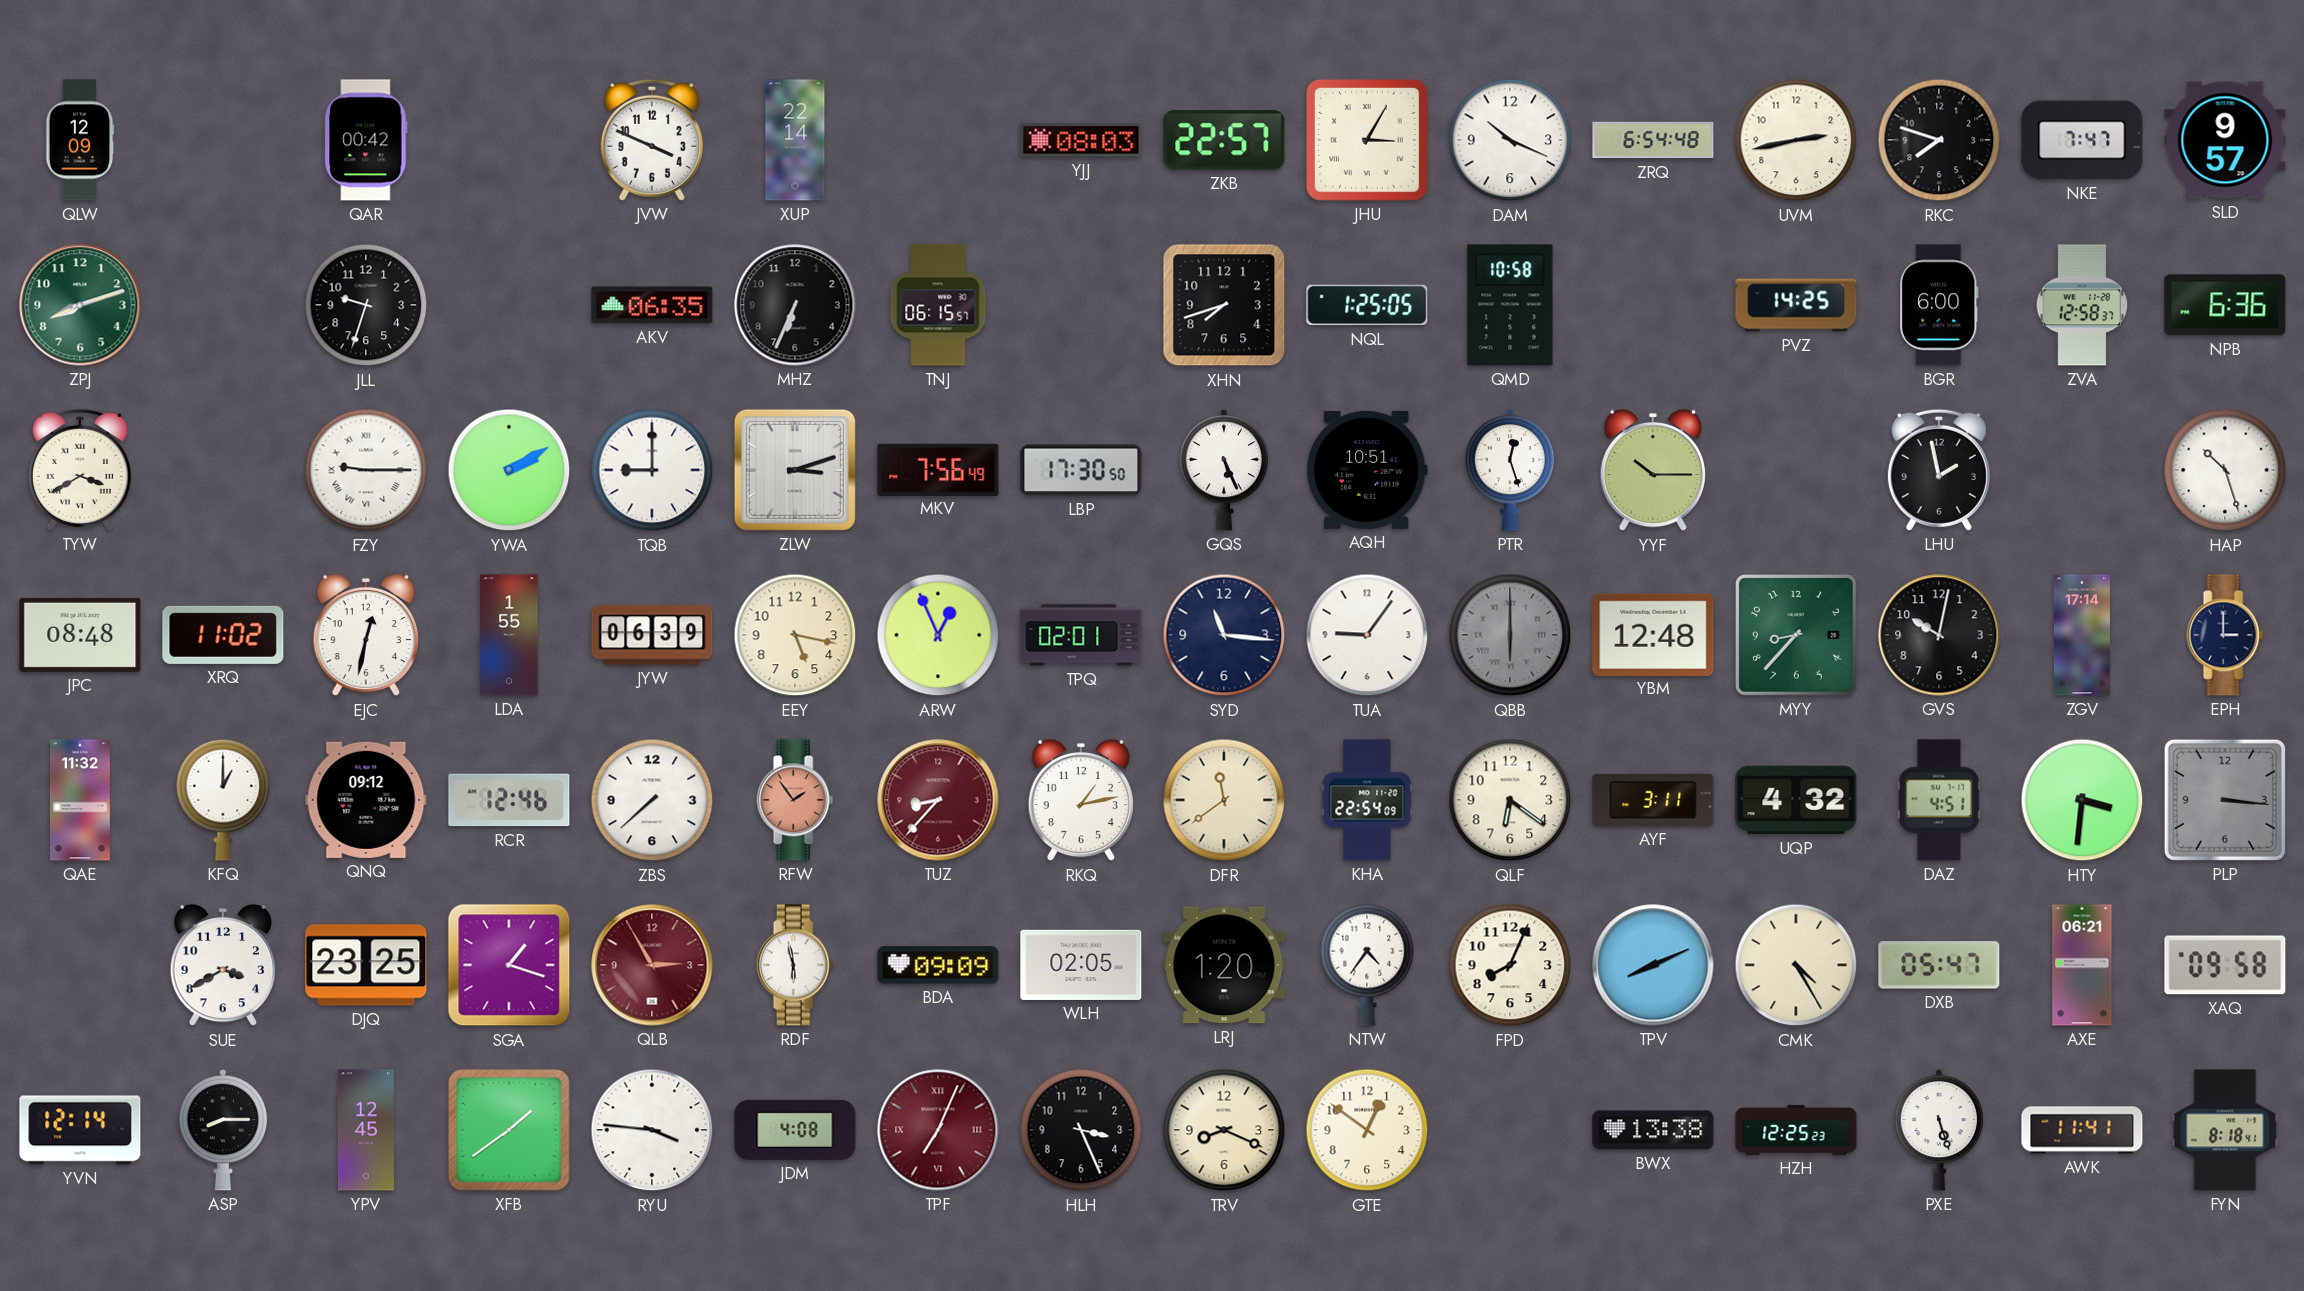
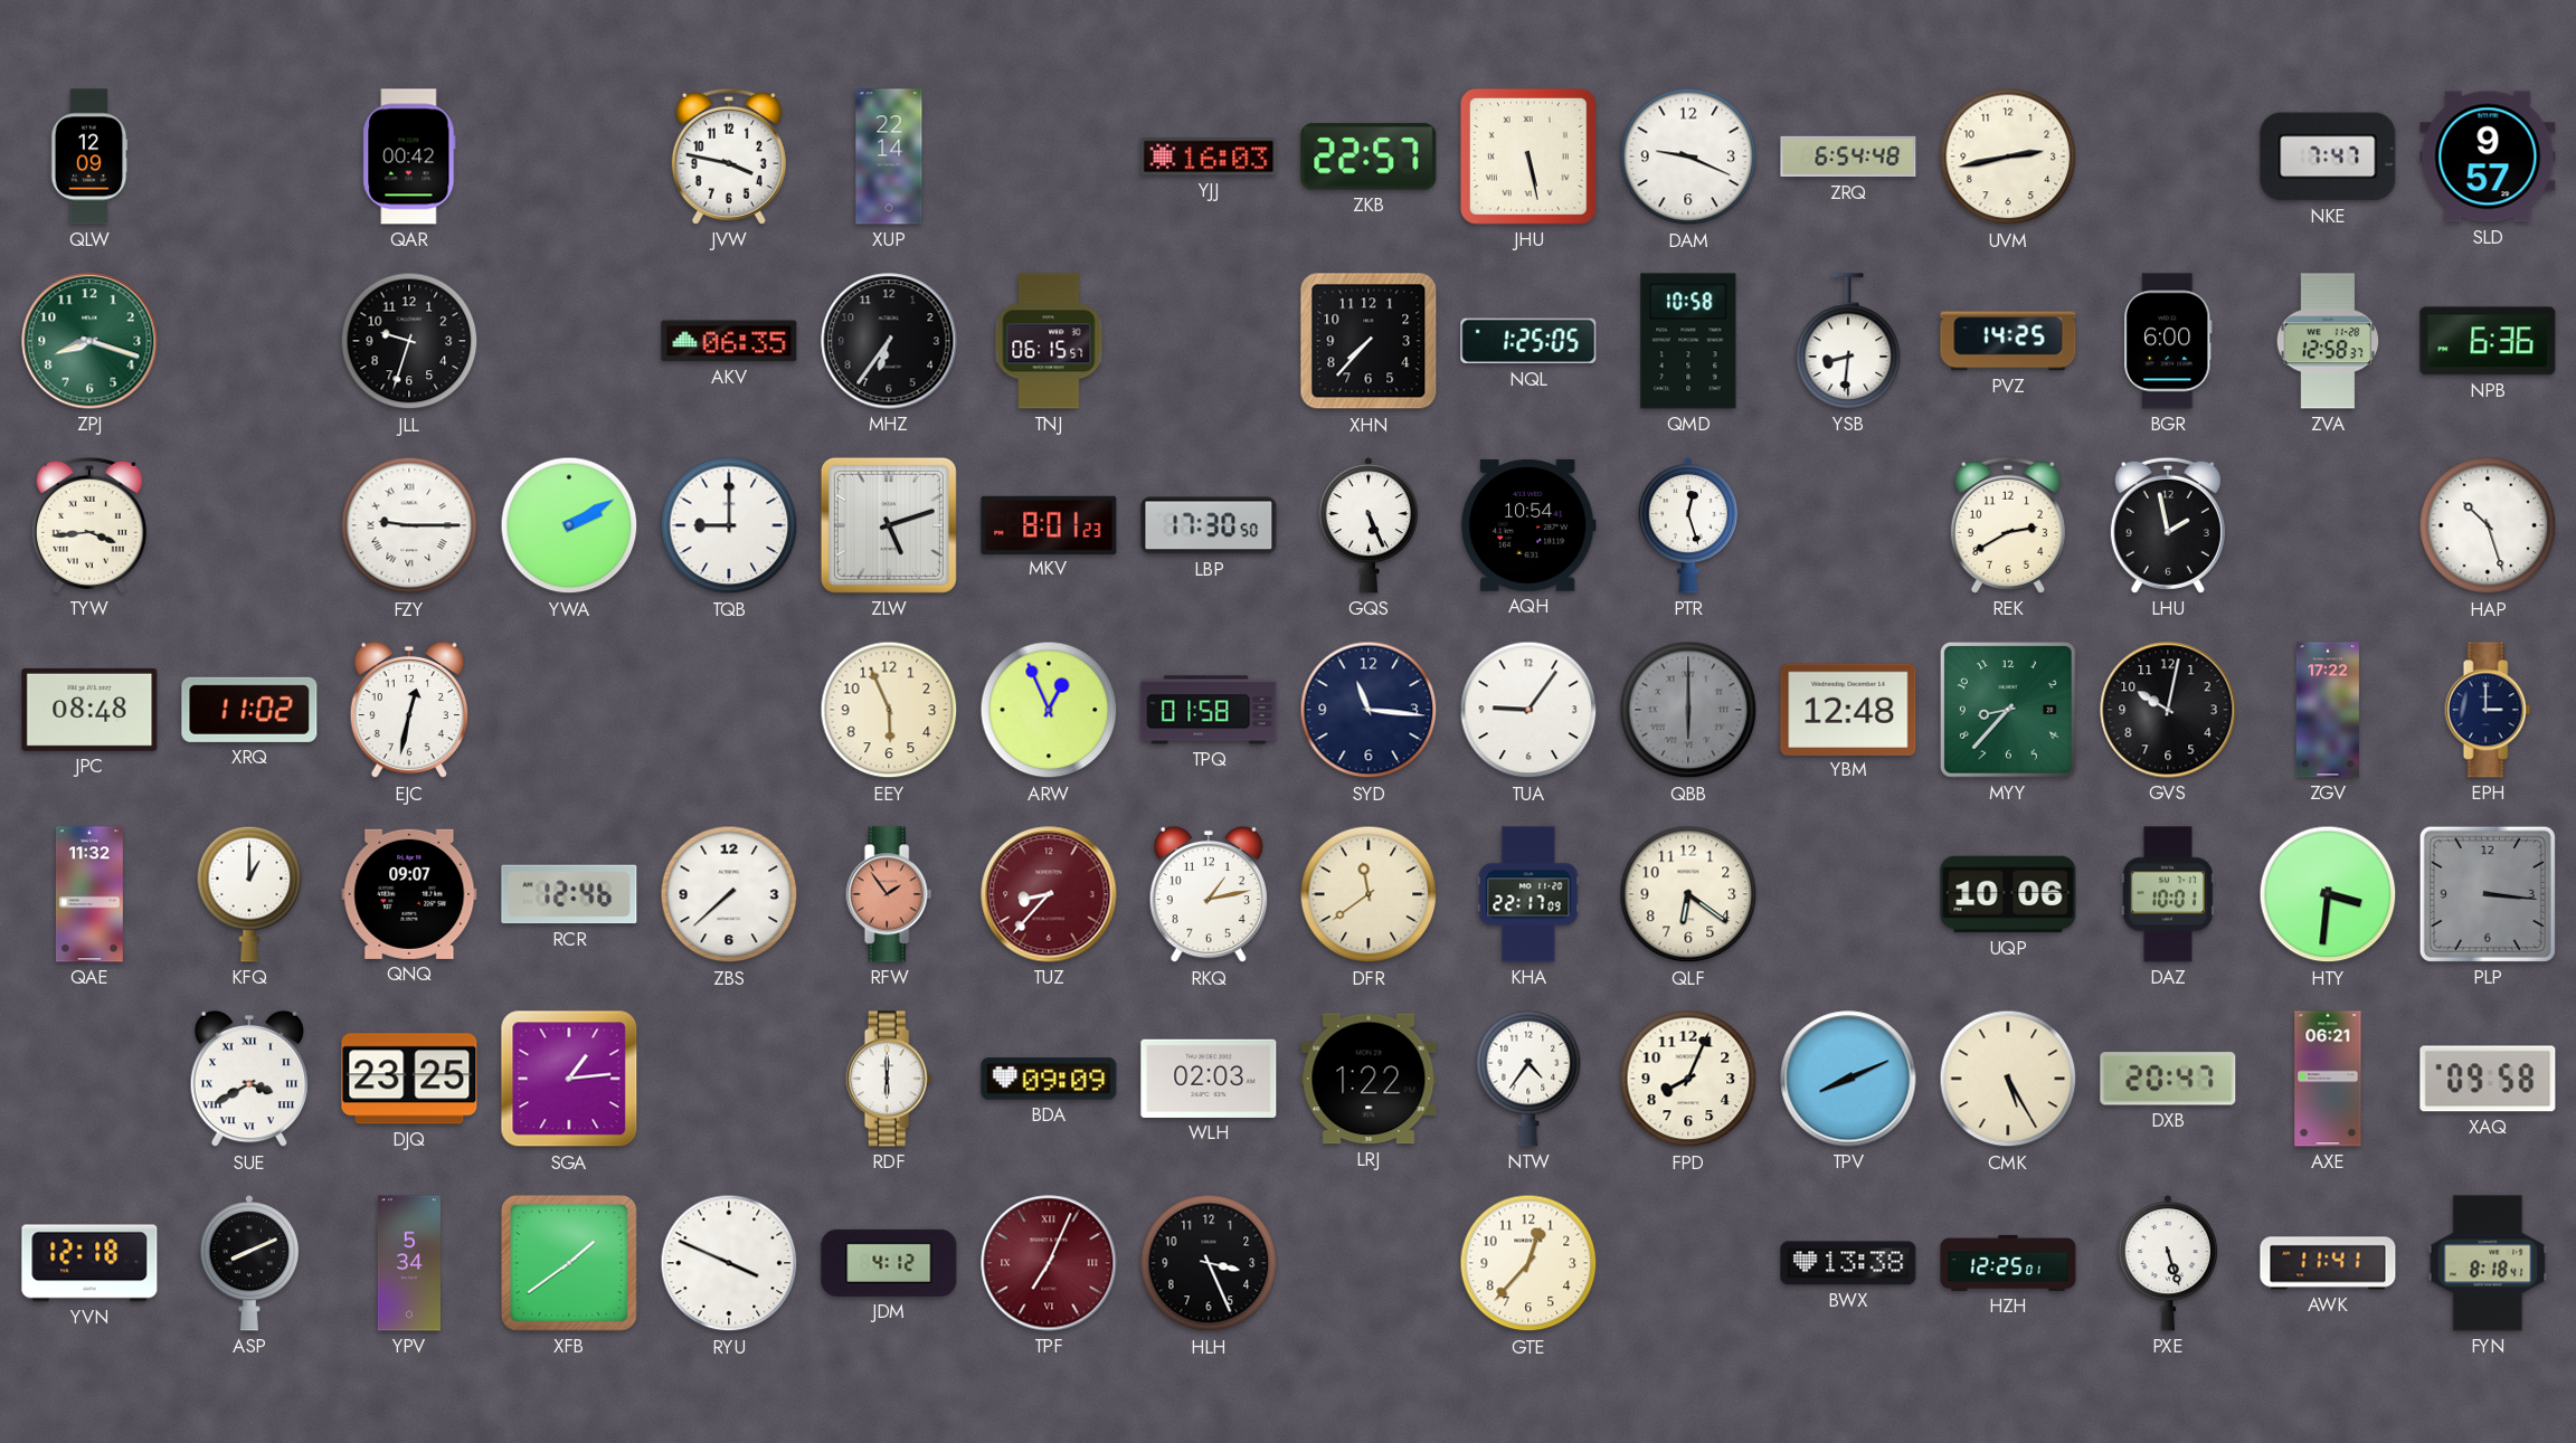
JVW: 3:49 -> 3:47 (729, 156)
YJJ: 08:03 -> 16:03 (1209, 156)
JHU: 3:05 -> 5:28 (1528, 156)
DAM: 10:19 -> 9:19 (1688, 156)
RKC: 7:48 -> none (1939, 140)
ZPJ: 8:12 -> 8:18 (89, 341)
MHZ: 6:34 -> 6:36 (889, 341)
XHN: 7:42 -> 7:37 (1368, 341)
YSB: none -> 8:31 (1848, 341)
TYW: 3:40 -> 3:44 (89, 525)
ZLW: 3:12 -> 5:12 (889, 525)
MKV: 7:56 -> 8:01 (1049, 524)
AQH: 10:51 -> 10:54 (1528, 525)
YYF: 10:15 -> none (1652, 470)
REK: none -> 2:40 (2008, 525)
LDA: 1:55 -> none (509, 635)
JYW: 06:39 -> none (652, 635)
EEY: 5:17 -> 5:56 (889, 710)
TPQ: 02:01 -> 01:58 (1209, 710)
ZGV: 17:14 -> 17:22 (2328, 710)
QNQ: 09:12 -> 09:07 (409, 894)
KHA: 22:54 -> 22:17 (1528, 894)
AYF: 3:11 -> none (1653, 800)
UQP: 4:32 -> 10:06 (2008, 894)
DAZ: 4:51 -> 10:01 (2168, 894)
SUE numerals: Arabic -> Roman (248, 1079)
SGA: 1:18 -> 1:14 (569, 1079)
QLB: 2:55 -> none (652, 965)
RDF: 5:58 -> 6:00 (889, 1079)
WLH: 02:05 -> 02:03 (1209, 1079)
LRJ: 1:20 -> 1:22 (1368, 1079)
CMK: 4:25 -> 5:25 (2008, 1079)
DXB: 05:47 -> 20:47 (2168, 1079)
YVN: 12:14 -> 12:18 (89, 1263)
ASP: 8:15 -> 8:11 (249, 1263)
YPV: 12:45 -> 5:34 (409, 1263)
RYU: 3:46 -> 3:49 (729, 1263)
JDM: 4:08 -> 4:12 (889, 1263)
TRV: 8:19 -> none (1224, 1130)
GTE: 12:51 -> 12:37 (1528, 1263)
HZH: 12:25:23 -> 12:25:01 (2008, 1263)
